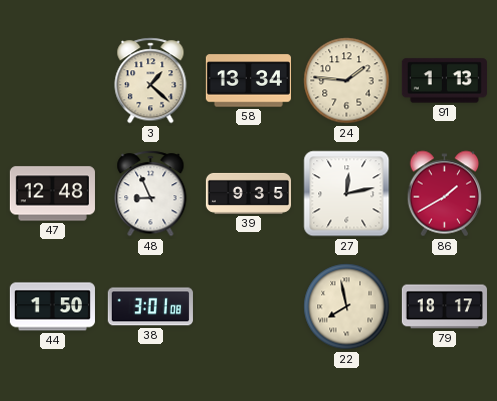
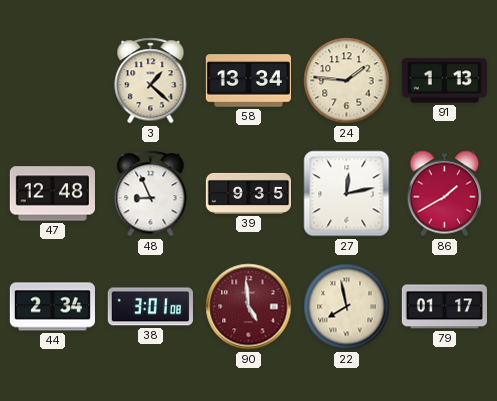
44: 1:50 -> 2:34 (52, 307)
90: none -> 4:59 (249, 307)
79: 18:17 -> 01:17 (444, 307)
